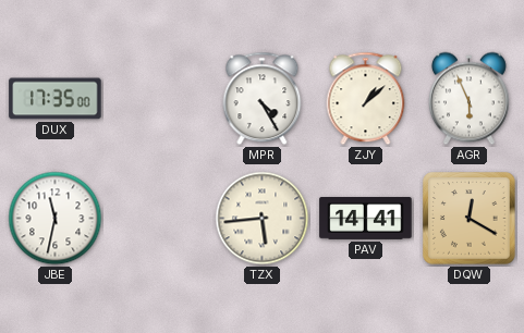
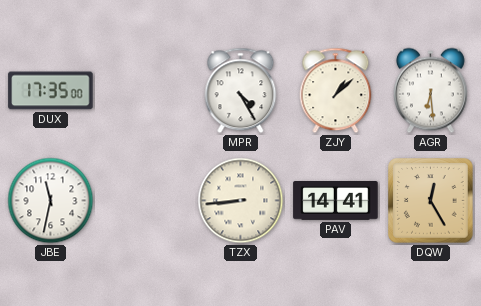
AGR: 5:56 -> 6:29 (430, 91)
TZX: 5:44 -> 8:44 (241, 201)
DQW: 12:20 -> 12:25 (431, 201)
